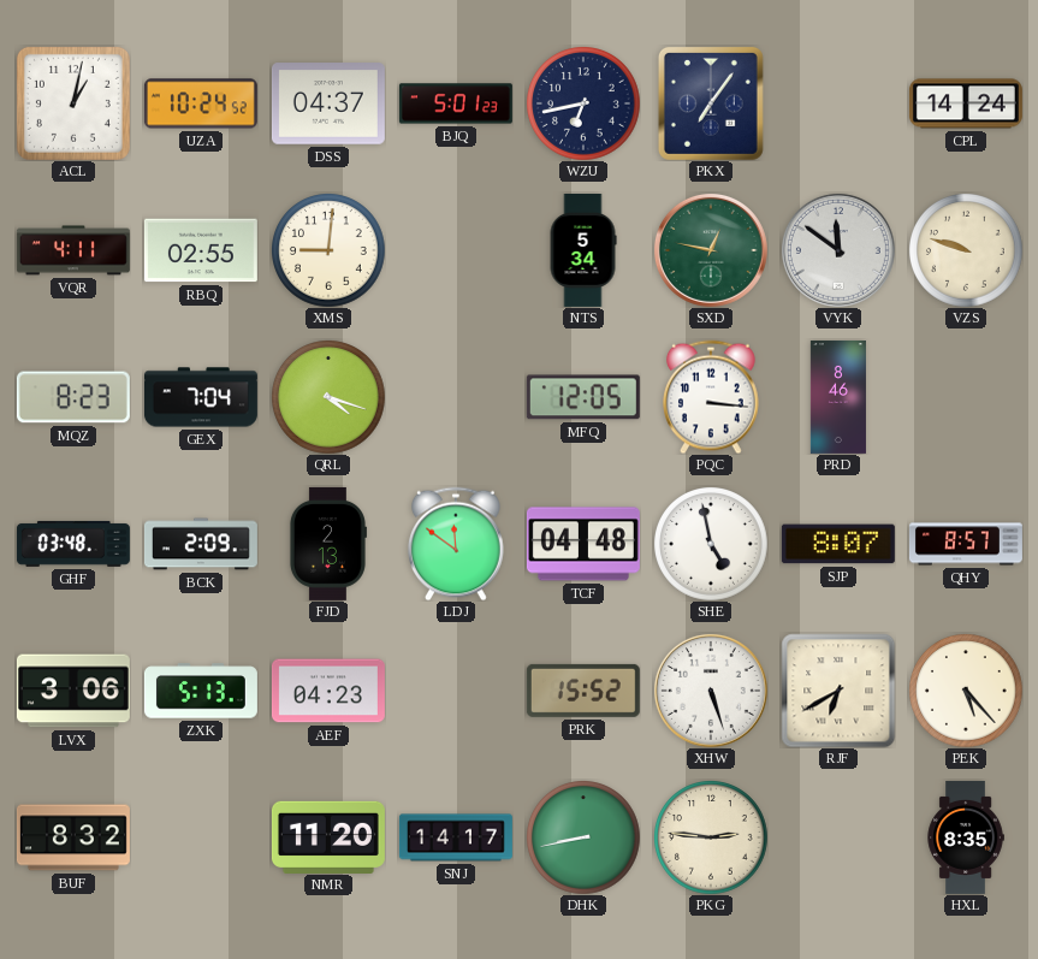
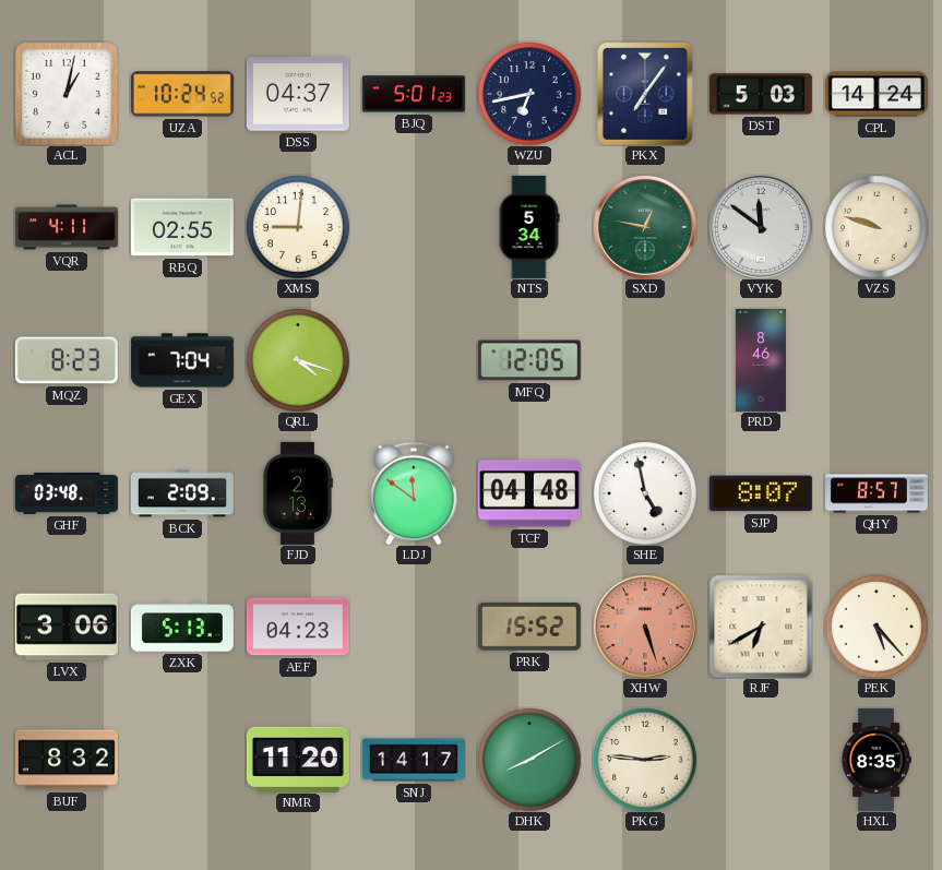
DST: none -> 5:03 (761, 94)
PQC: 3:16 -> none (712, 397)
XHW dial: white -> salmon (645, 627)
DHK: 8:43 -> 8:10 (529, 760)
